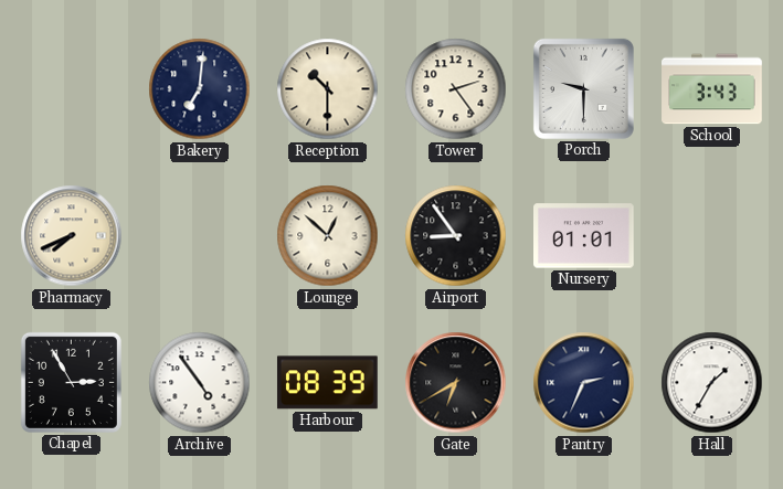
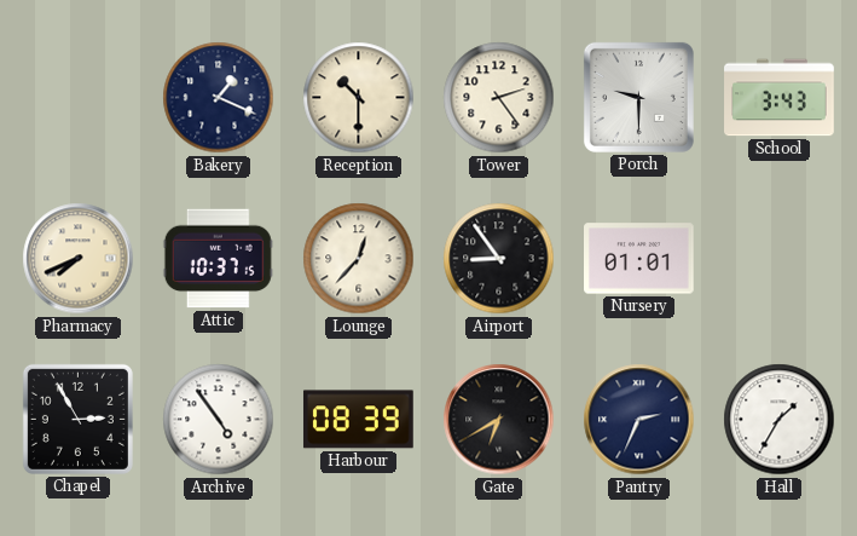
Bakery: 7:01 -> 1:19 (219, 98)
Attic: none -> 10:37 (218, 259)
Lounge: 12:52 -> 12:37 (359, 259)
